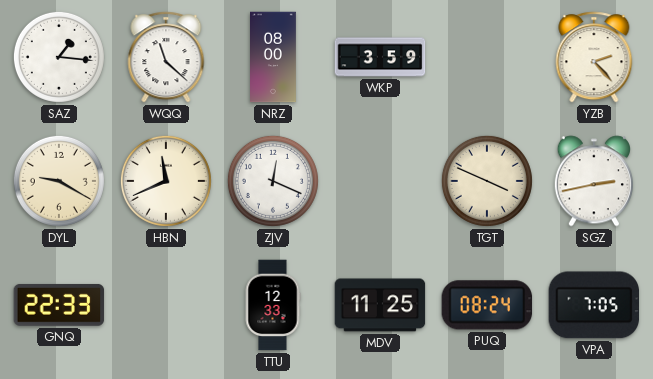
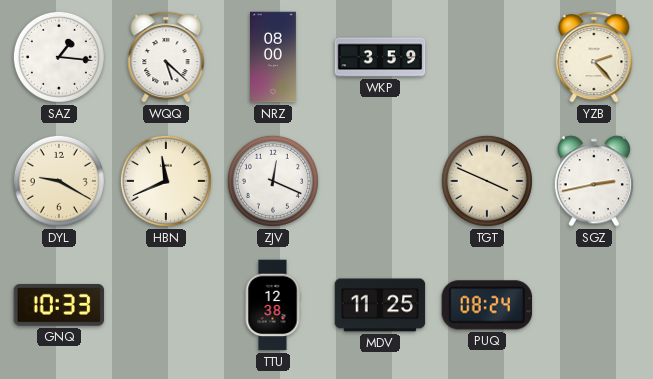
WQQ: 11:22 -> 5:22 (166, 57)
GNQ: 22:33 -> 10:33 (59, 305)
TTU: 12:33 -> 12:38 (273, 305)
VPA: 7:05 -> none (594, 305)
